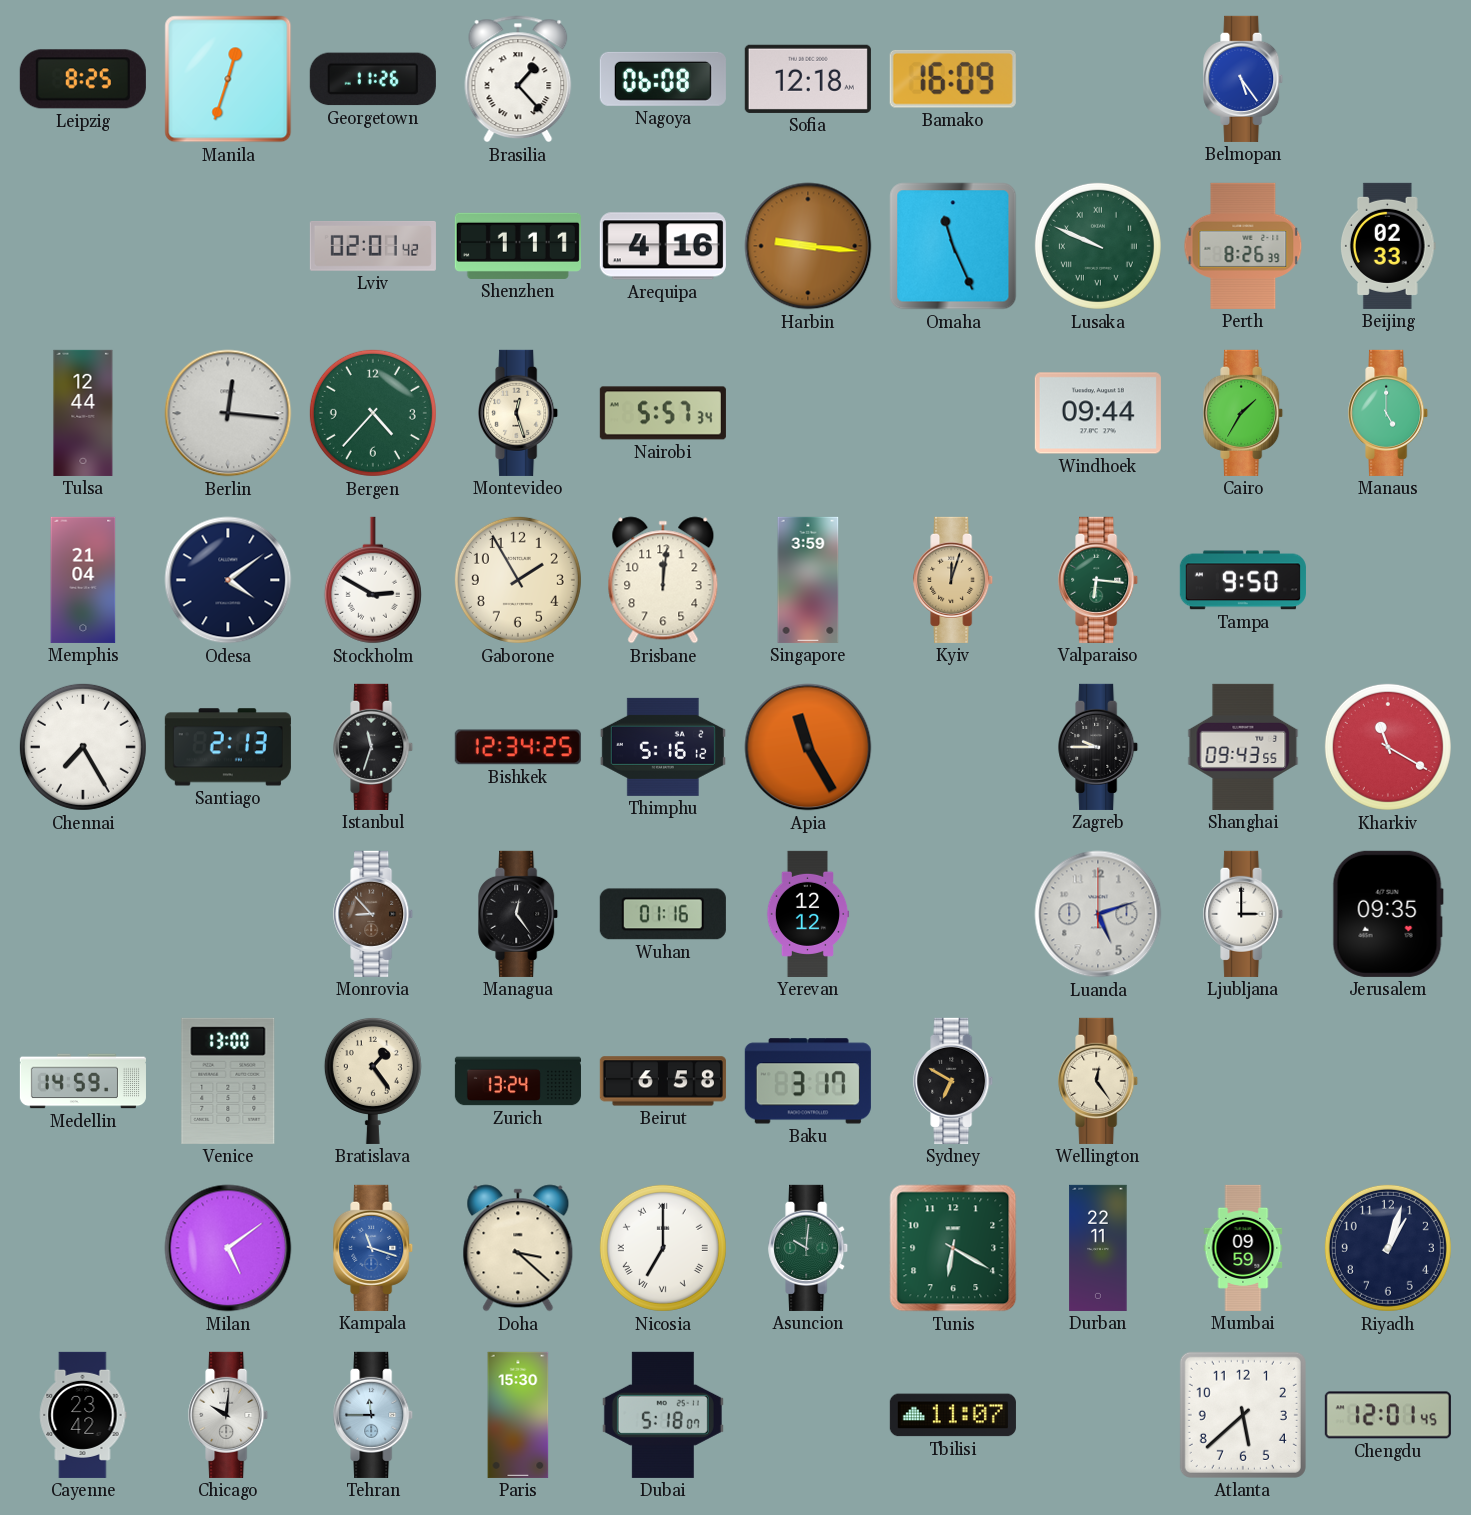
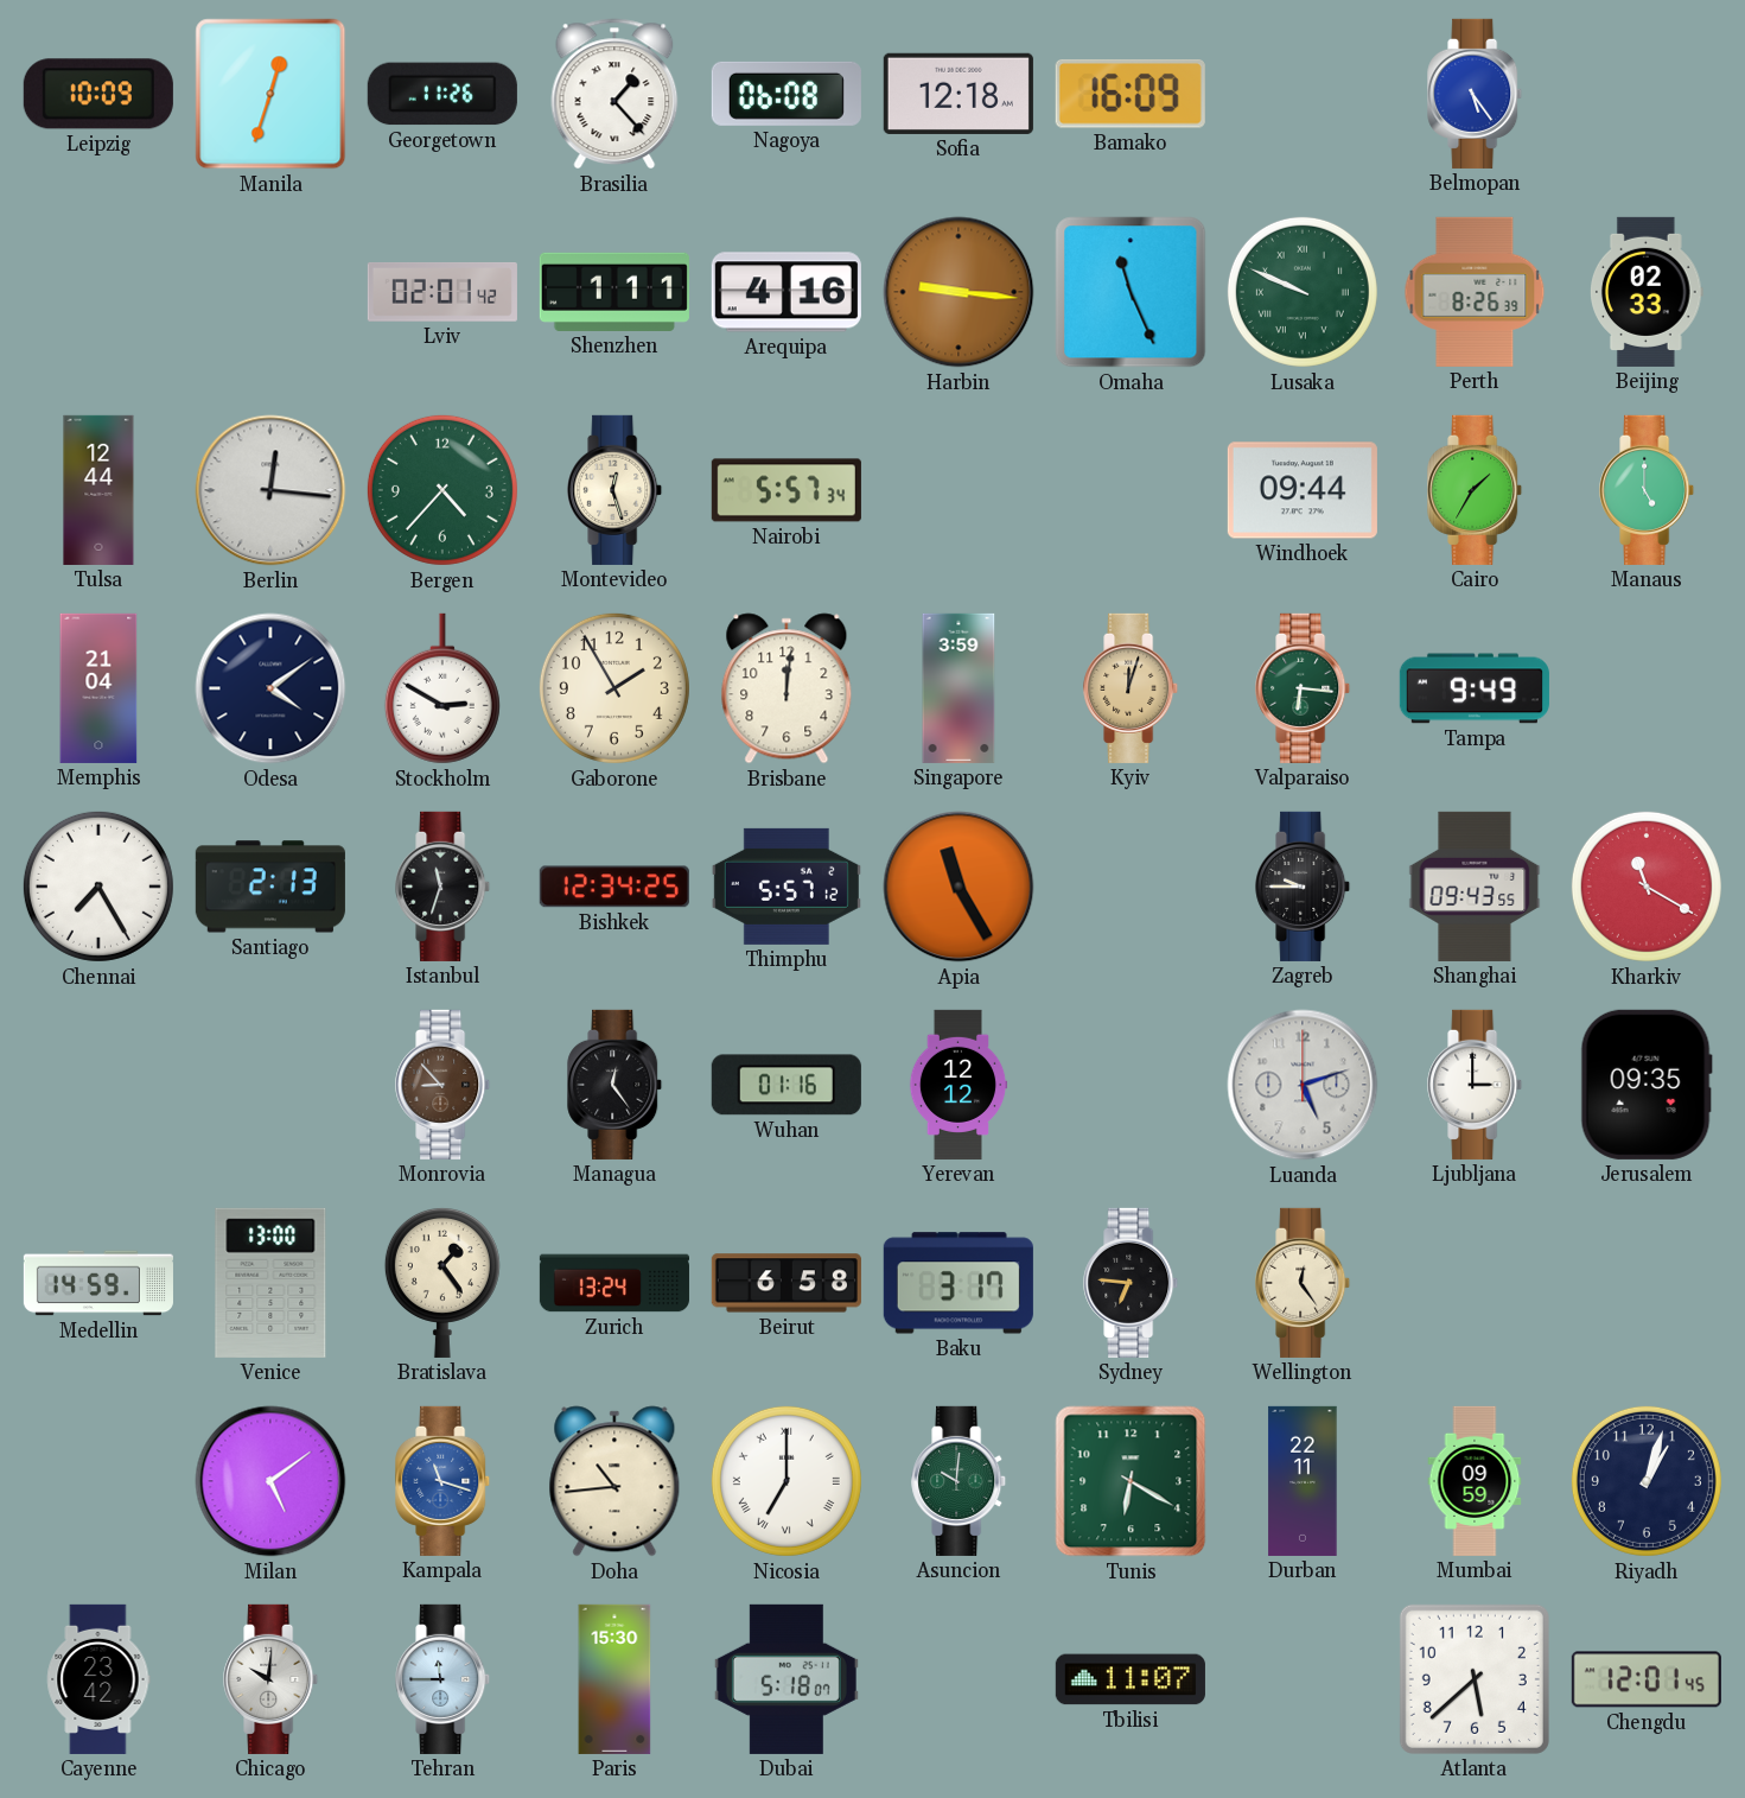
Leipzig: 8:25 -> 10:09 (98, 94)
Tampa: 9:50 -> 9:49 (1475, 688)
Thimphu: 5:16 -> 5:57 (786, 887)
Sydney: 6:50 -> 6:46 (1132, 1283)
Doha: 3:22 -> 10:44 (614, 1481)
